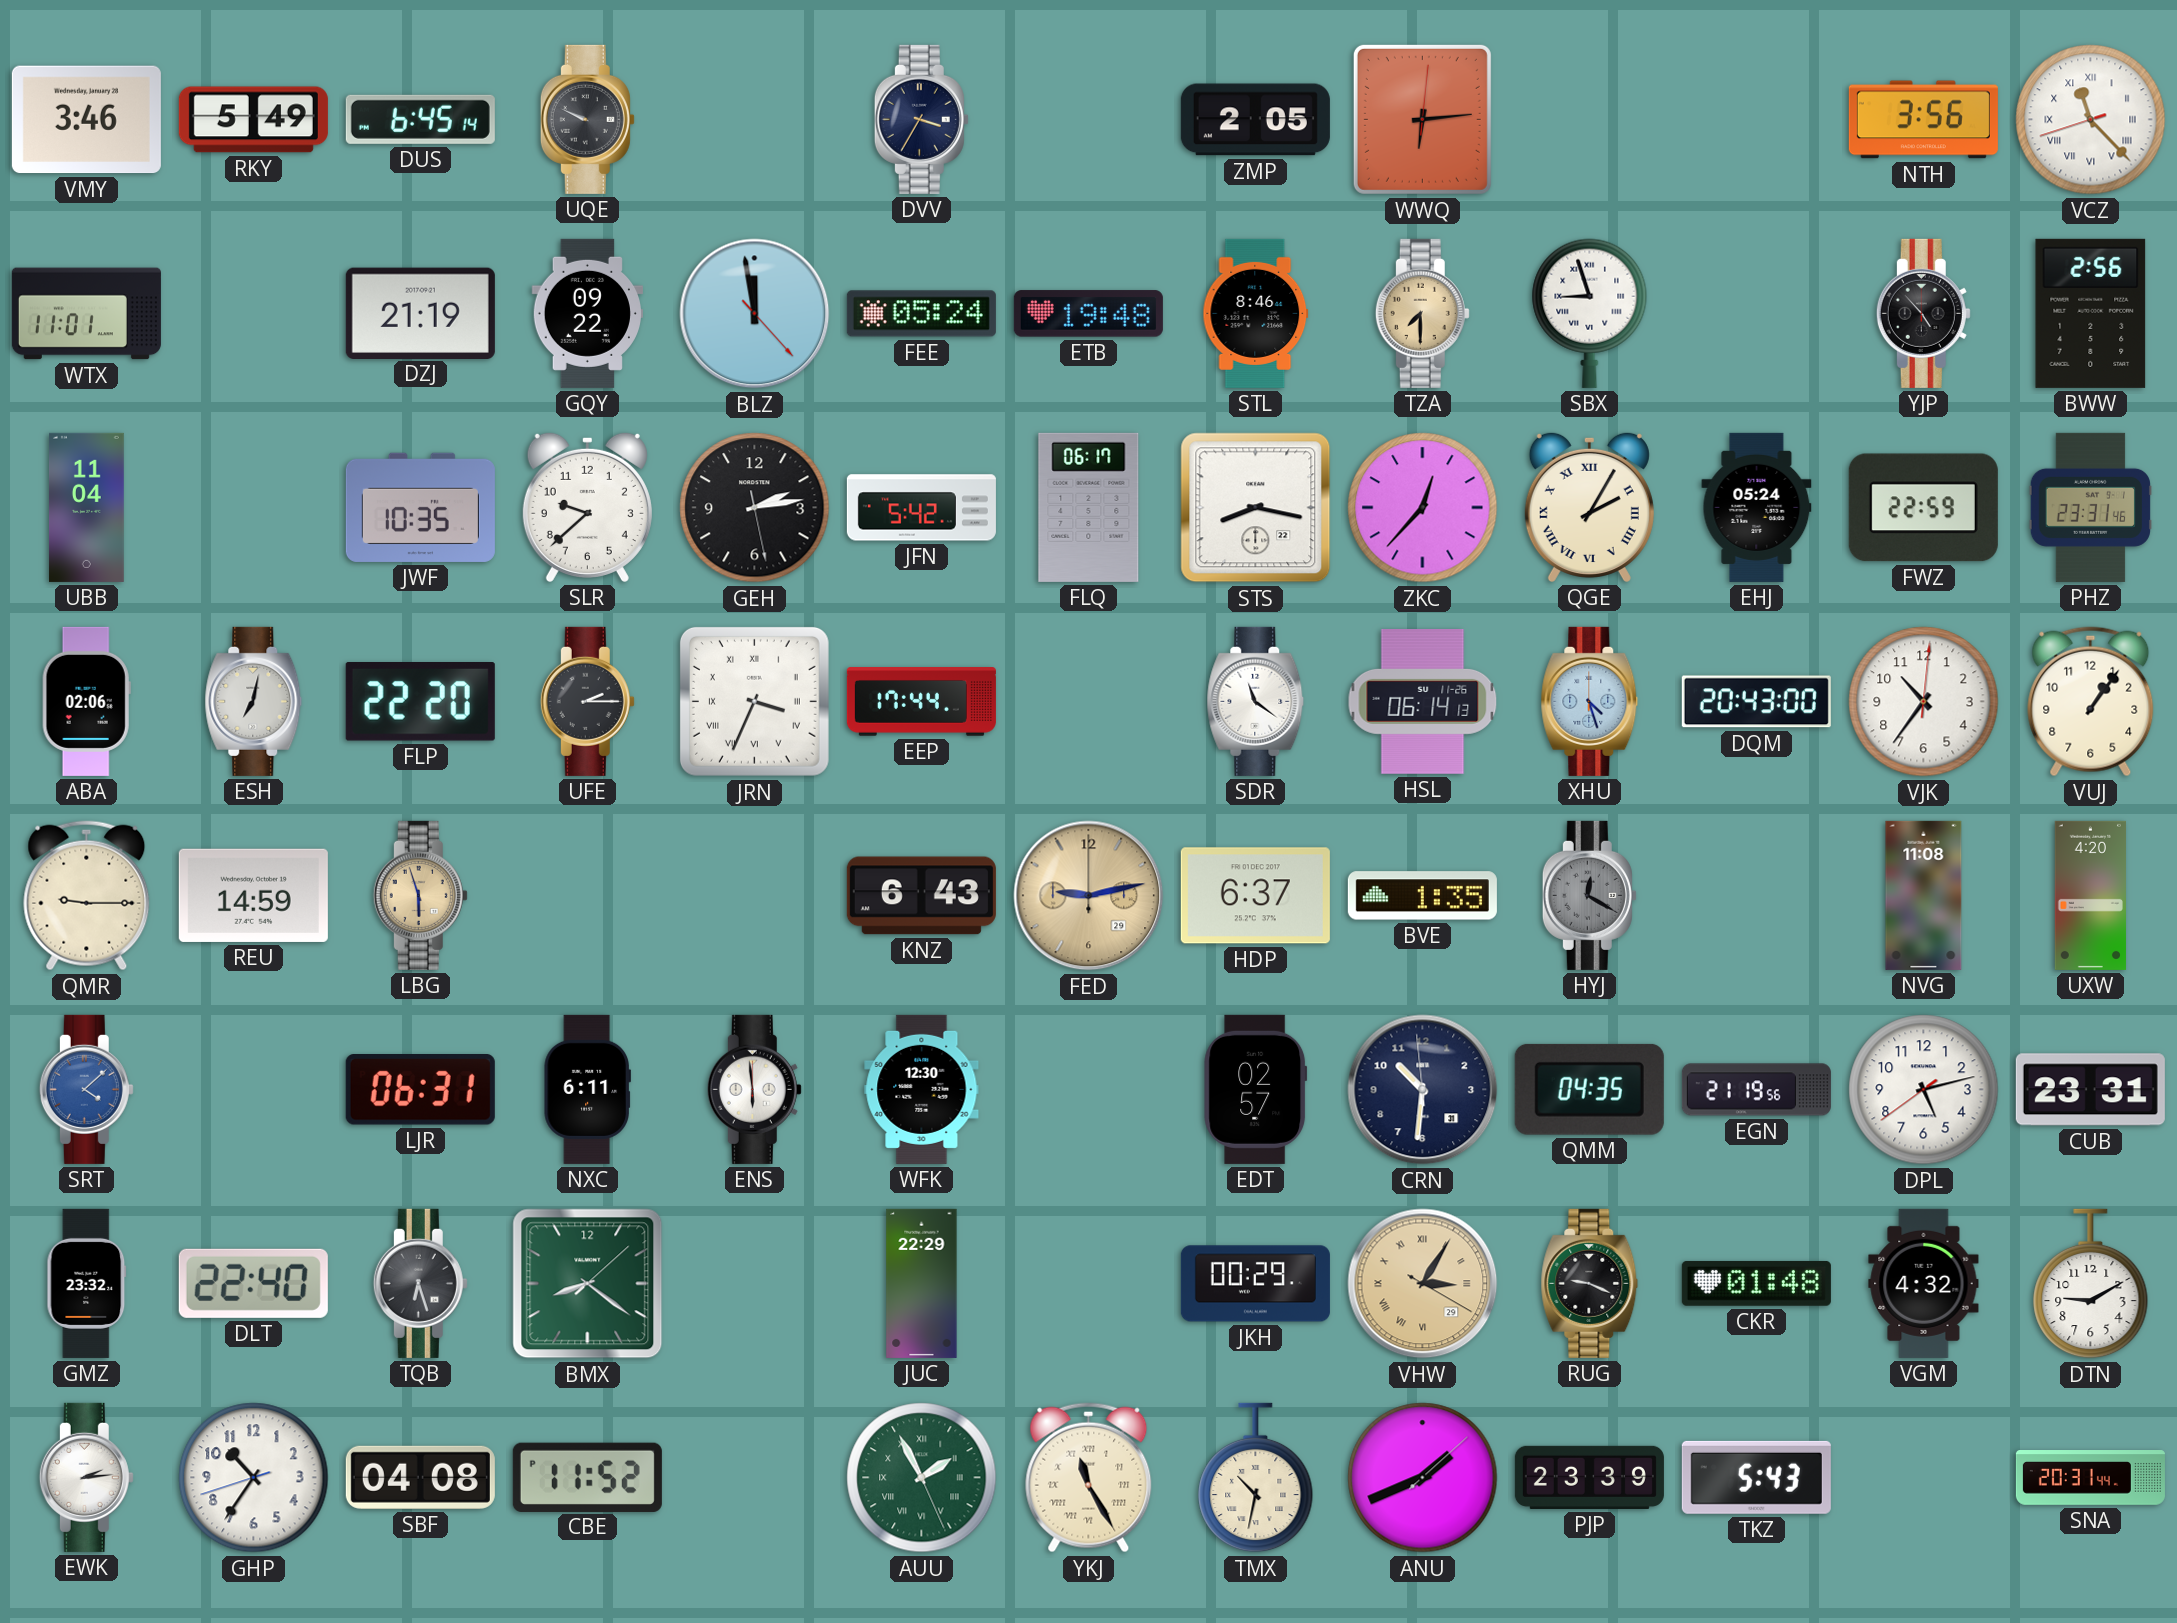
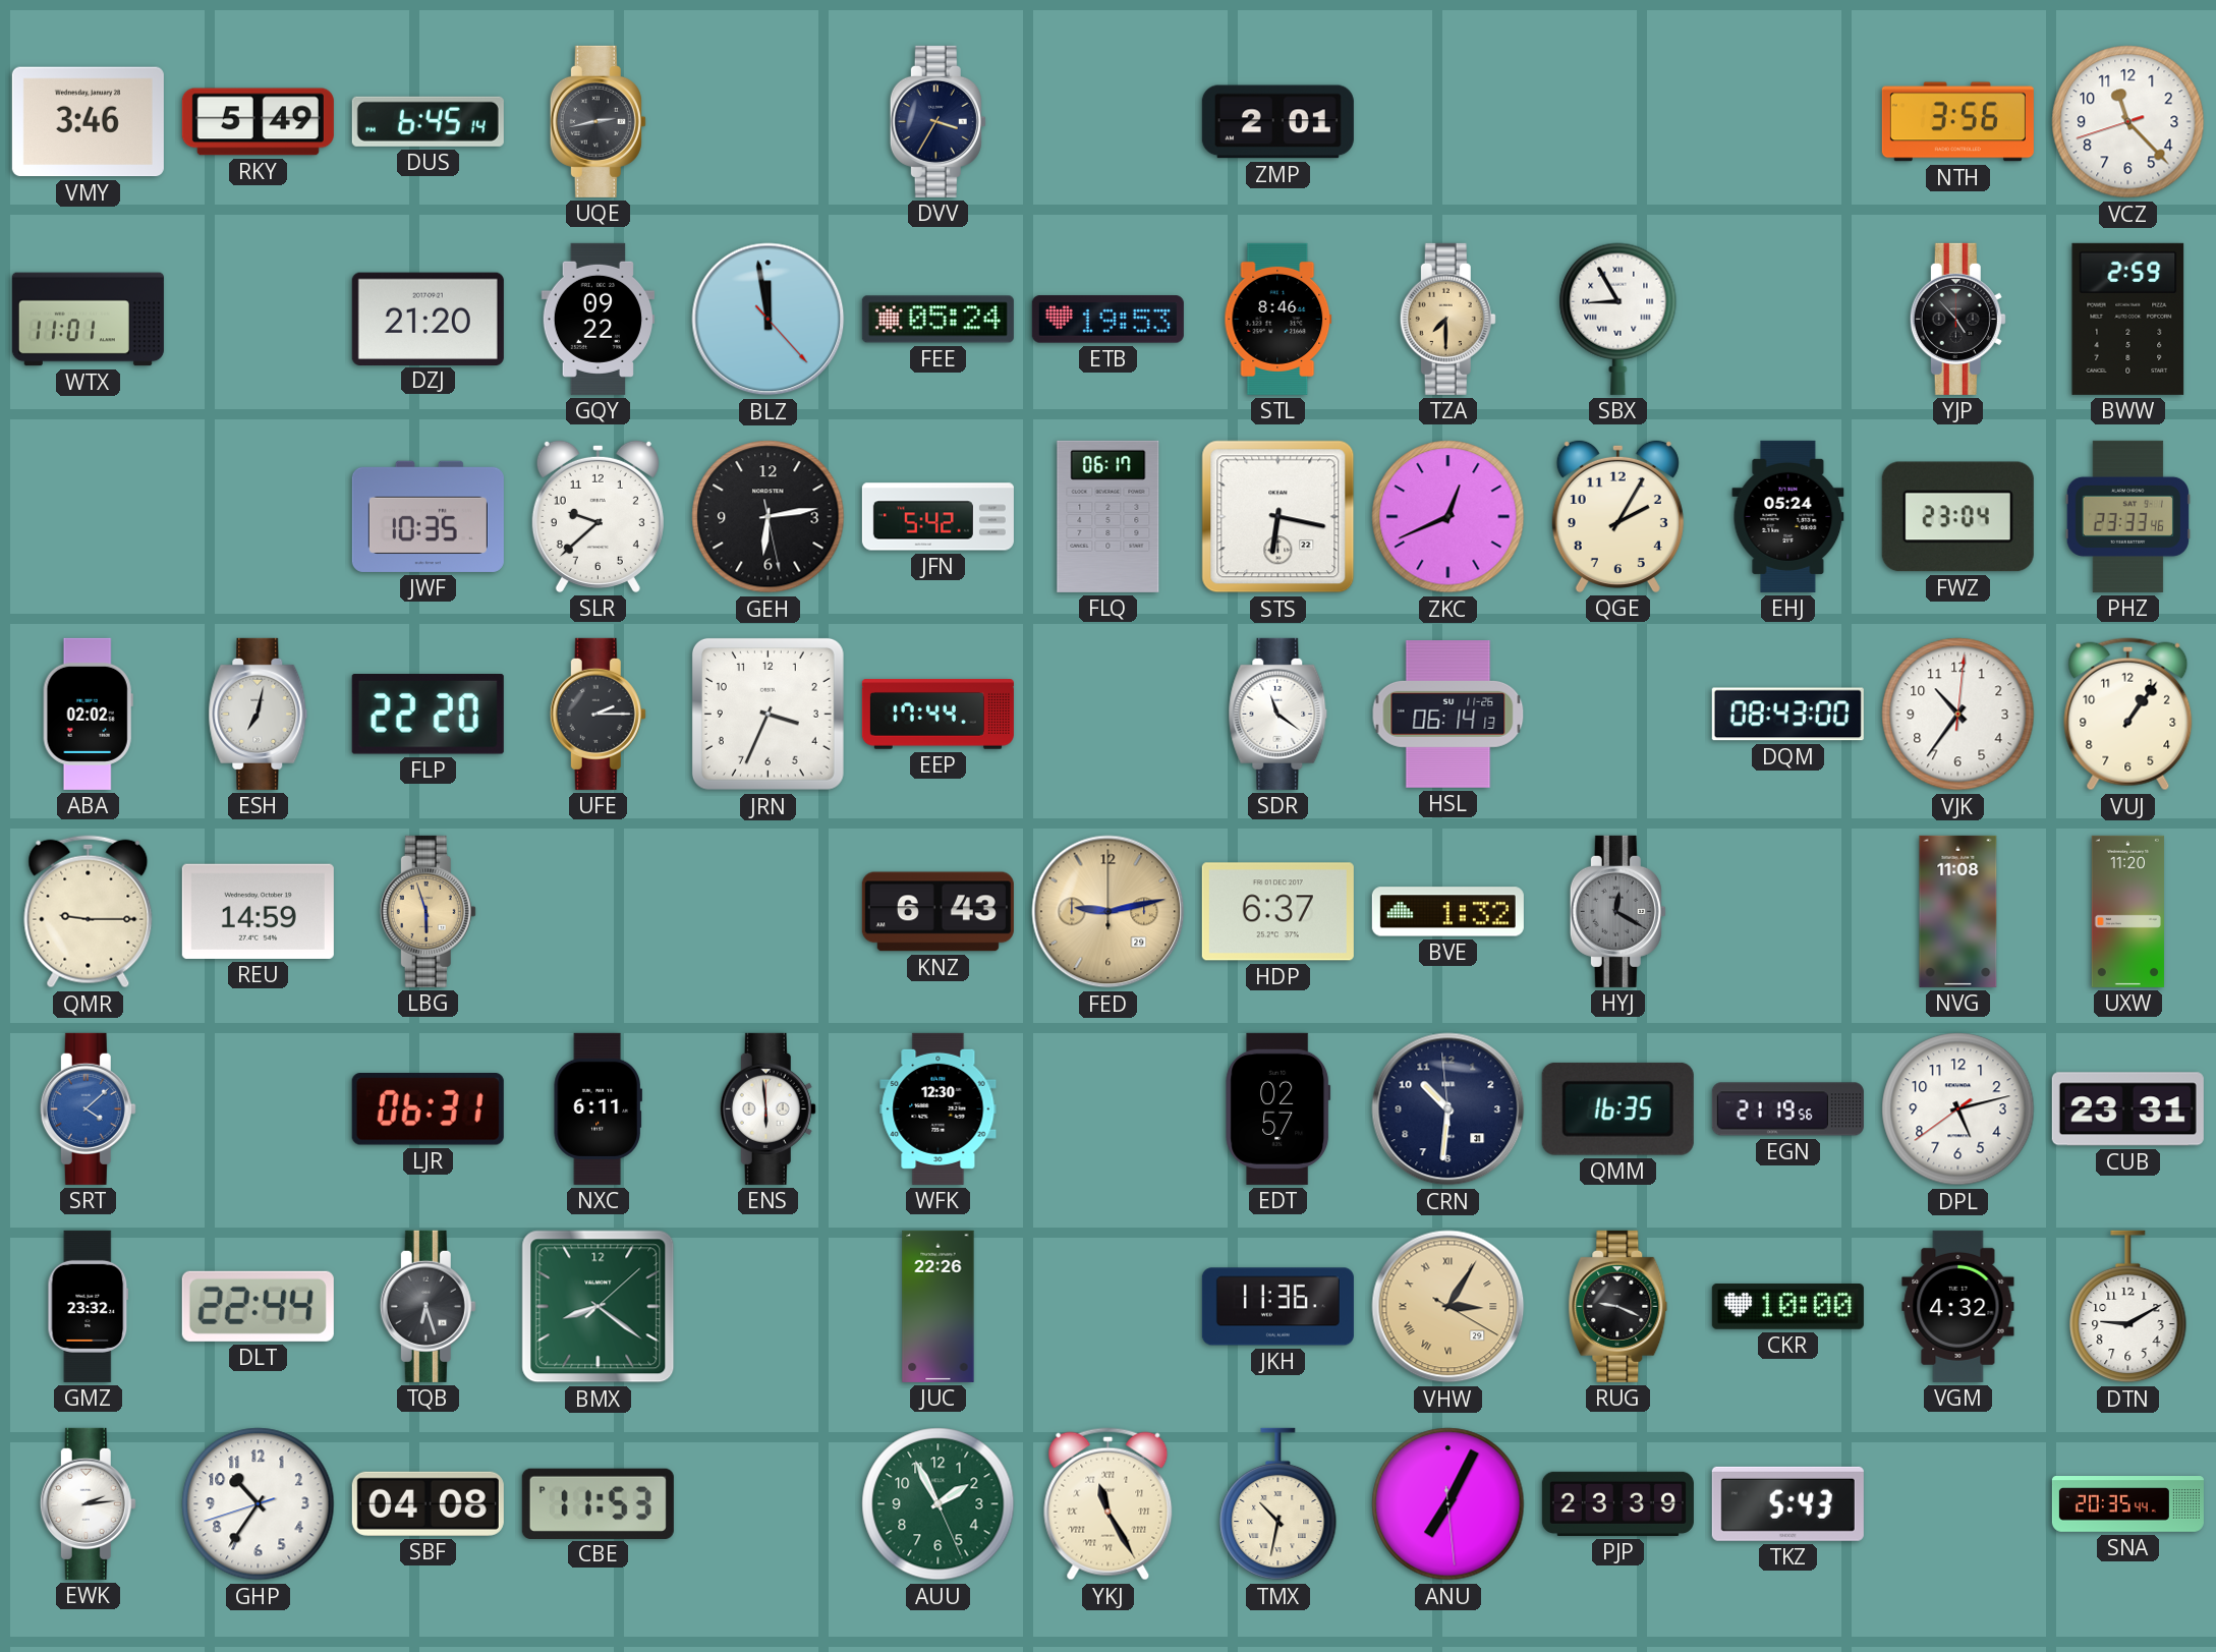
UQE: 9:49 -> 2:43 (598, 121)
ZMP: 2:05 -> 2:01 (1277, 122)
WWQ: 6:14 -> none (1422, 119)
VCZ numerals: Roman -> Arabic (2128, 122)
DZJ: 21:19 -> 21:20 (428, 319)
ETB: 19:48 -> 19:53 (1107, 320)
SBX: 8:57 -> 8:55 (1618, 319)
BWW: 2:56 -> 2:59 (2128, 319)
UBB: 11:04 -> none (87, 507)
GEH: 2:13 -> 6:13 (769, 517)
STS: 8:17 -> 6:17 (1279, 517)
ZKC: 12:37 -> 12:41 (1448, 517)
QGE numerals: Roman -> Arabic (1617, 516)
FWZ: 22:59 -> 23:04 (1957, 517)
PHZ: 23:31 -> 23:33 (2127, 516)
ABA: 02:06 -> 02:02 (88, 714)
JRN numerals: Roman -> Arabic (768, 714)
XHU: 4:27 -> none (1590, 701)
DQM: 20:43 -> 08:43 (1787, 715)
BVE: 1:35 -> 1:32 (1447, 912)
UXW: 4:20 -> 11:20 (2127, 911)
QMM: 04:35 -> 16:35 (1617, 1108)
DLT: 22:40 -> 22:44 (258, 1306)
JUC: 22:29 -> 22:26 (939, 1306)
JKH: 00:29 -> 11:36 (1277, 1307)
CKR: 01:48 -> 10:00 (1787, 1307)
CBE: 11:52 -> 11:53 (598, 1503)
AUU numerals: Roman -> Arabic (939, 1504)
ANU: 1:41 -> 7:04 (1448, 1504)
SNA: 20:31 -> 20:35 (2127, 1504)
